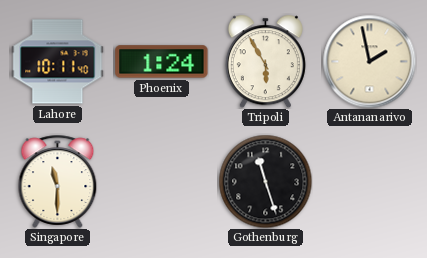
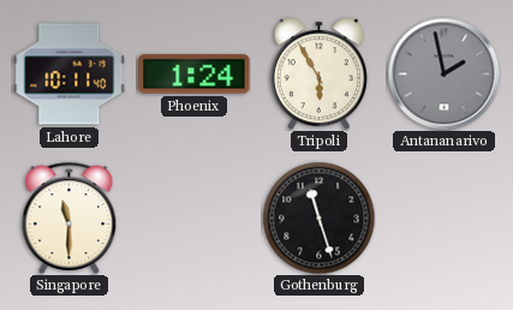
Antananarivo dial: cream -> grey (443, 73)
